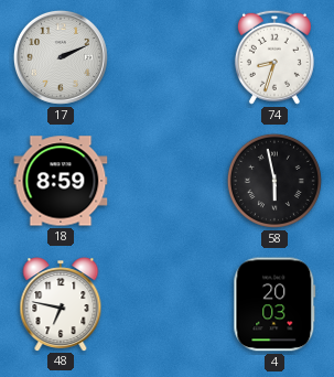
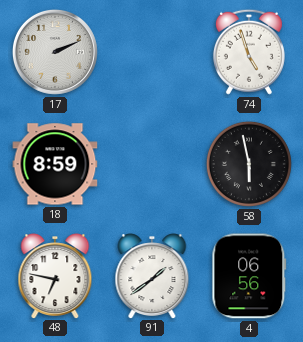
74: 8:33 -> 4:57 (249, 52)
91: none -> 1:39 (152, 276)
4: 20:03 -> 06:56 (249, 276)
